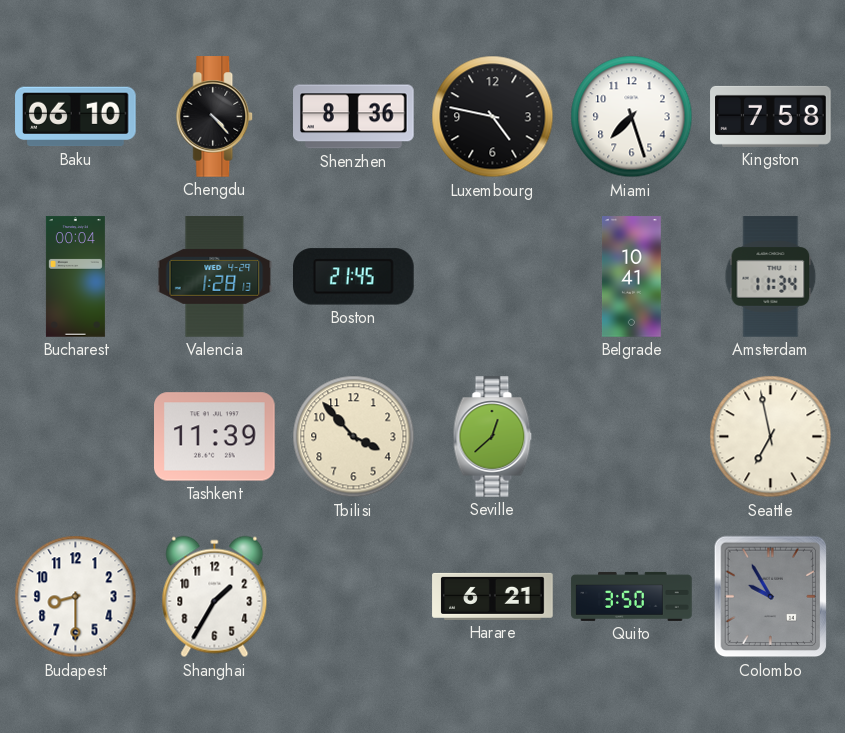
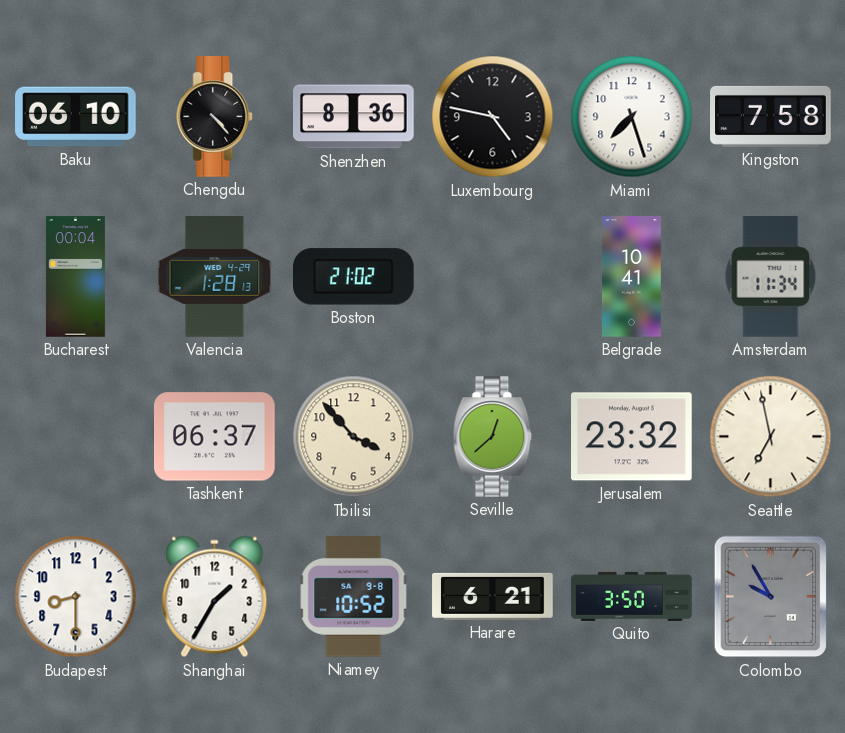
Boston: 21:45 -> 21:02 (354, 277)
Tashkent: 11:39 -> 06:37 (215, 437)
Jerusalem: none -> 23:32 (632, 437)
Niamey: none -> 10:52 (354, 597)
